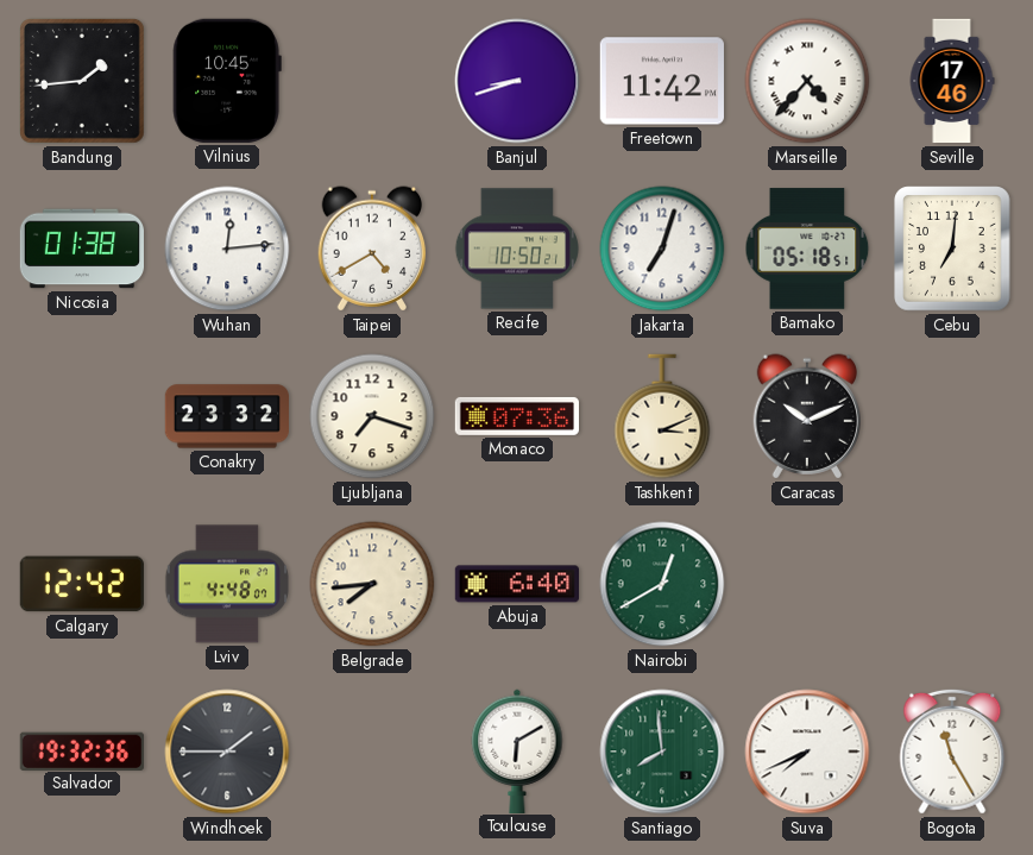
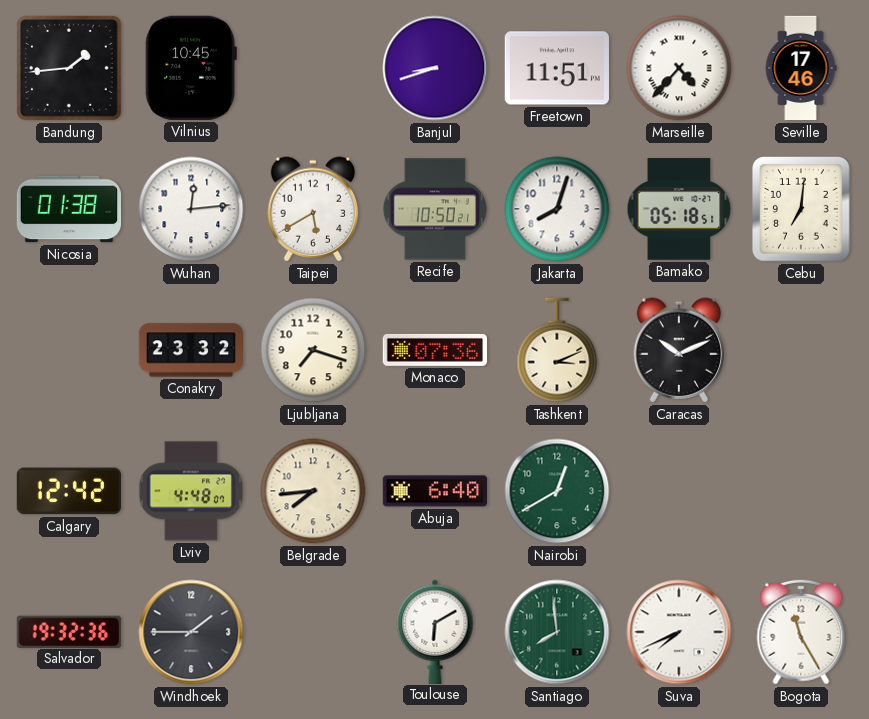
Freetown: 11:42 -> 11:51 (557, 68)
Taipei: 4:40 -> 5:40 (313, 209)
Jakarta: 7:03 -> 8:03 (557, 209)
